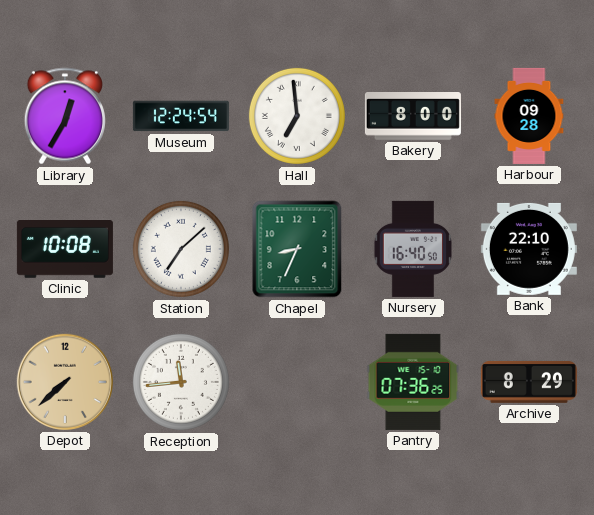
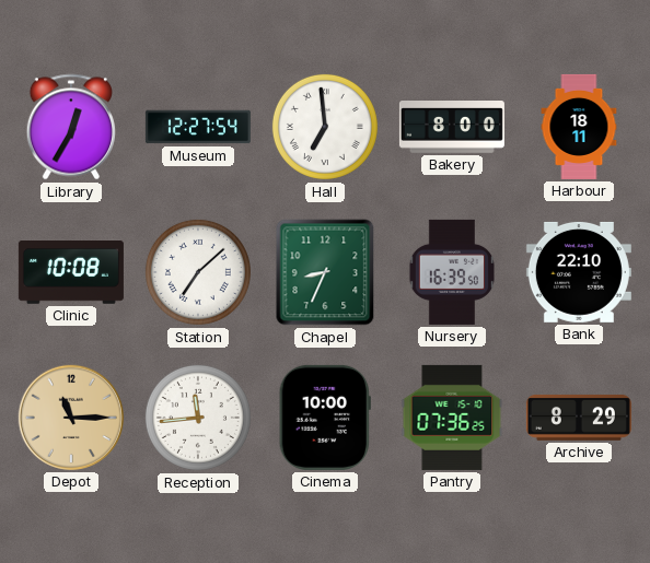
Museum: 12:24 -> 12:27 (198, 127)
Harbour: 09:28 -> 18:11 (579, 127)
Nursery: 16:40 -> 16:39 (451, 272)
Depot: 7:38 -> 11:15 (71, 418)
Cinema: none -> 10:00 (325, 418)
